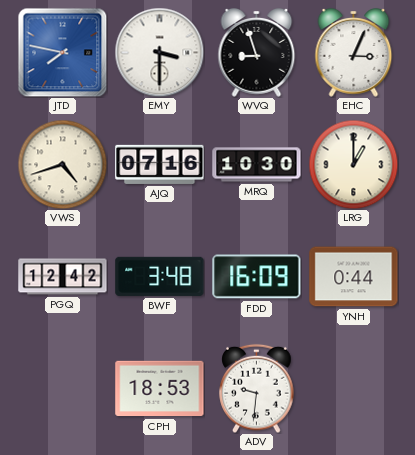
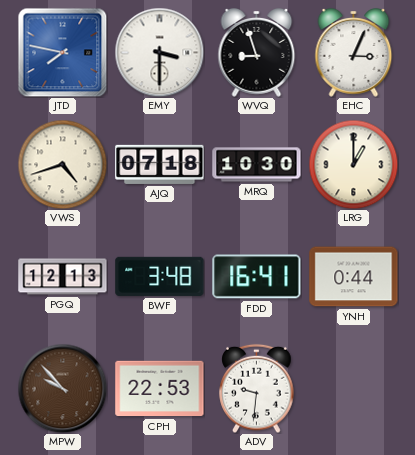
AJQ: 07:16 -> 07:18 (160, 164)
PGQ: 12:42 -> 12:13 (63, 277)
FDD: 16:09 -> 16:41 (257, 277)
MPW: none -> 9:53 (62, 388)
CPH: 18:53 -> 22:53 (160, 389)
